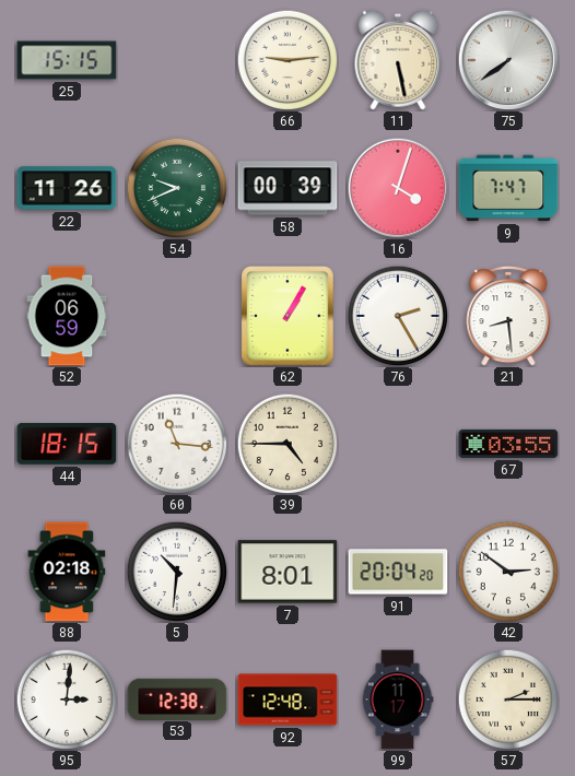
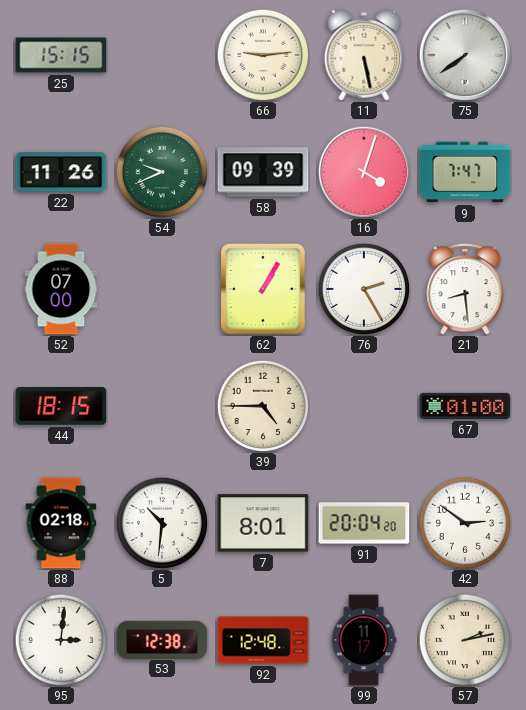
58: 00:39 -> 09:39 (263, 172)
52: 06:59 -> 07:00 (61, 289)
60: 11:16 -> none (177, 444)
67: 03:55 -> 01:00 (465, 406)
57: 2:15 -> 2:13 (465, 640)
